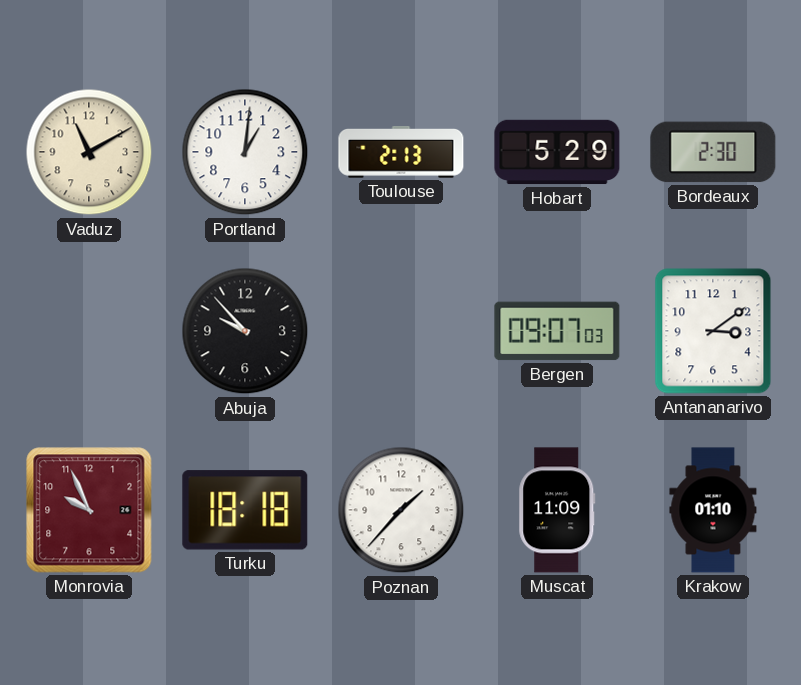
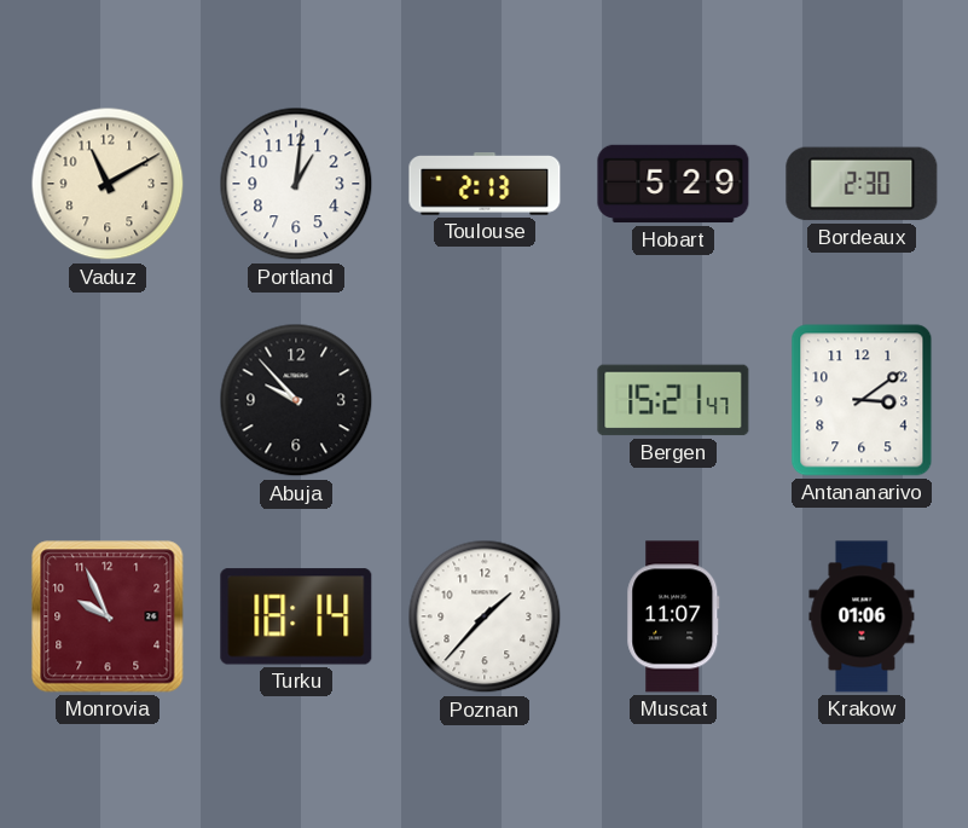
Bergen: 09:07 -> 15:21 (673, 400)
Turku: 18:18 -> 18:14 (296, 616)
Muscat: 11:09 -> 11:07 (673, 616)
Krakow: 01:10 -> 01:06 (862, 616)
